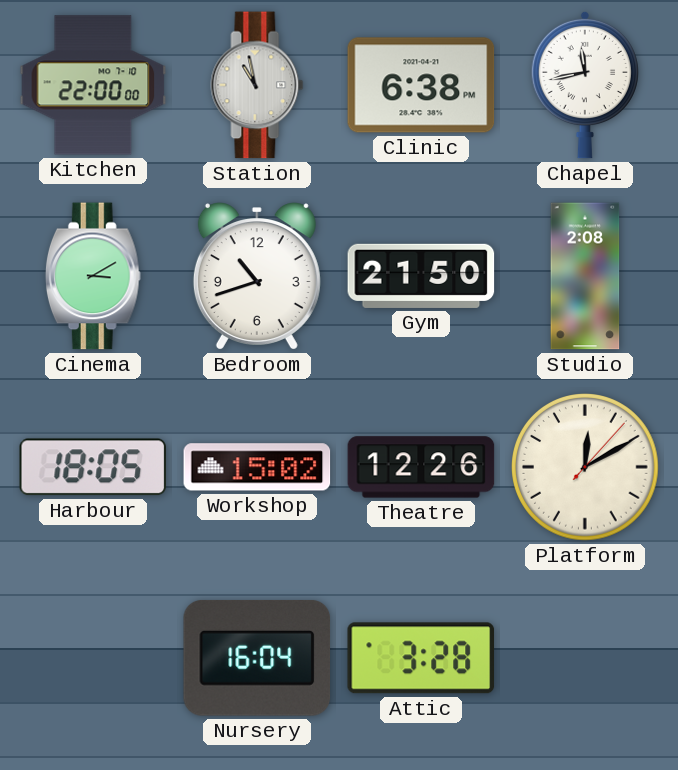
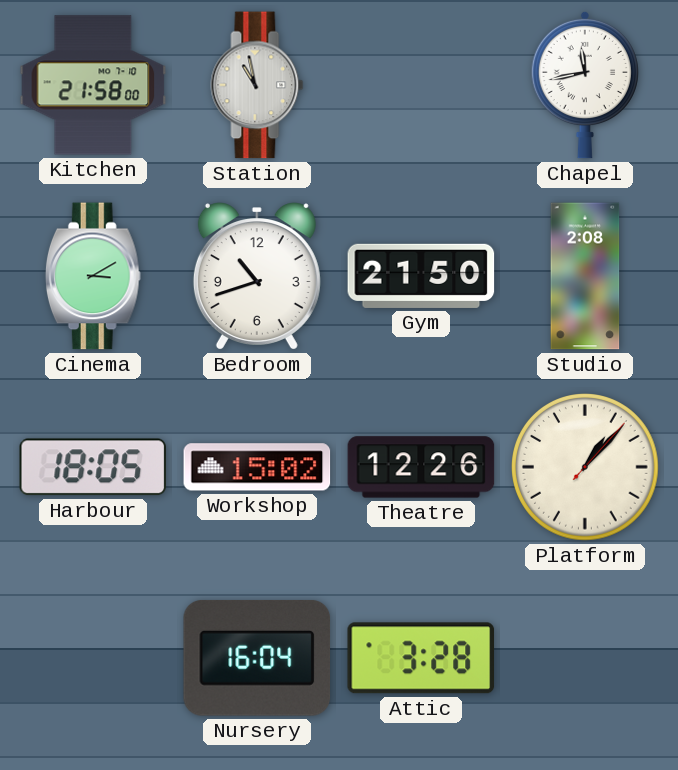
Kitchen: 22:00 -> 21:58 (93, 85)
Clinic: 6:38 -> none (421, 85)
Platform: 12:10 -> 1:07 (586, 467)
